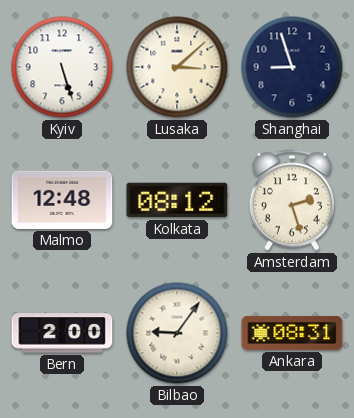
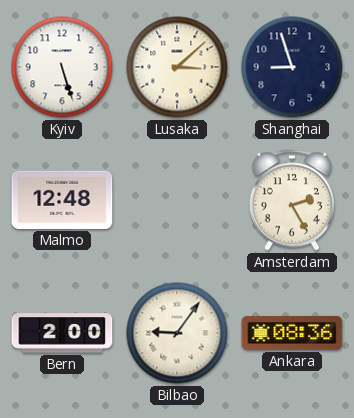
Kolkata: 08:12 -> none (177, 200)
Amsterdam: 2:27 -> 2:25 (292, 200)
Ankara: 08:31 -> 08:36 (292, 333)
